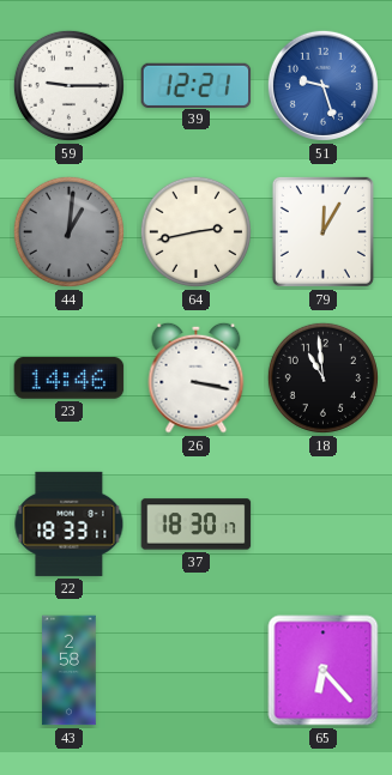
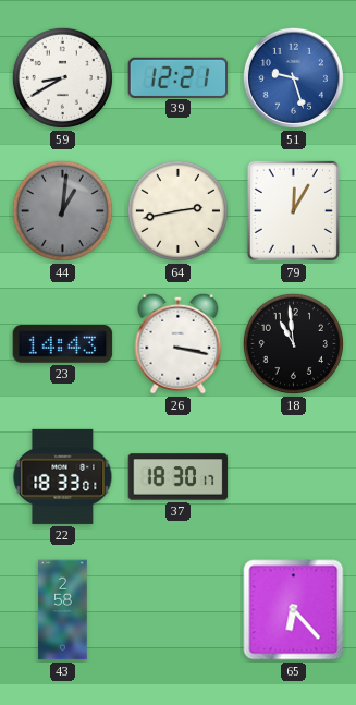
59: 9:15 -> 8:40 (62, 77)
23: 14:46 -> 14:43 (63, 344)
22: 18:33:11 -> 18:33:01 (63, 476)
